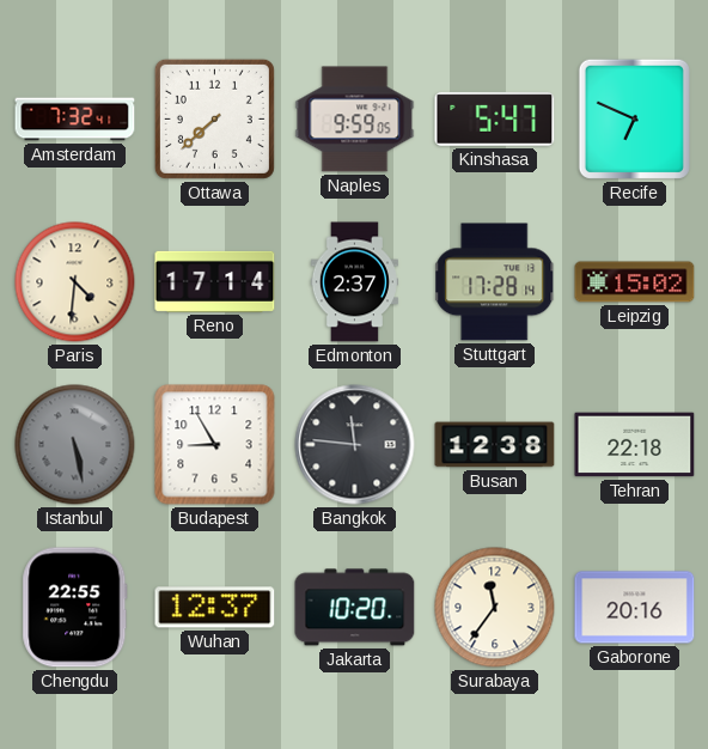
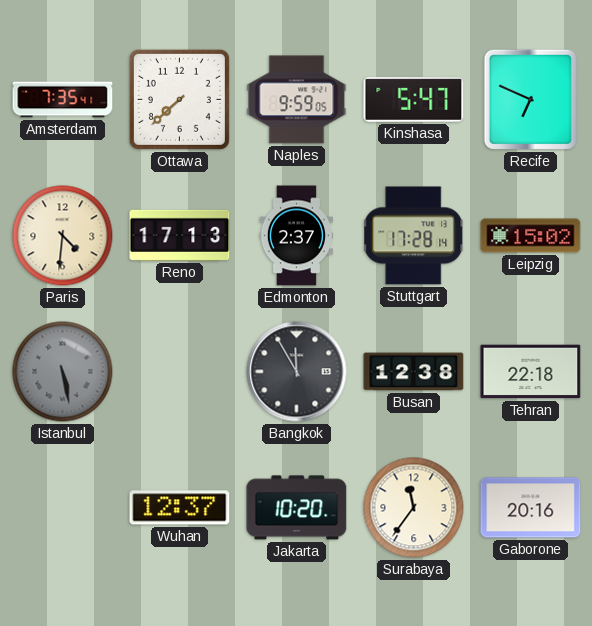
Amsterdam: 7:32 -> 7:35 (63, 100)
Reno: 17:14 -> 17:13 (180, 235)
Budapest: 8:55 -> none (215, 445)
Bangkok: 11:46 -> 11:55 (297, 372)
Chengdu: 22:55 -> none (75, 608)
